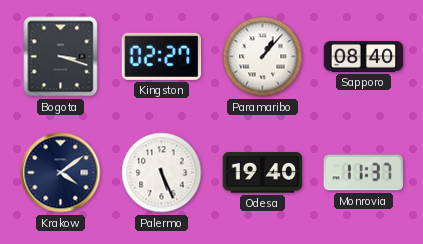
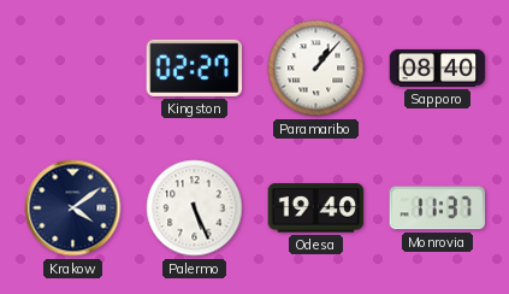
Bogota: 3:18 -> none (61, 57)
